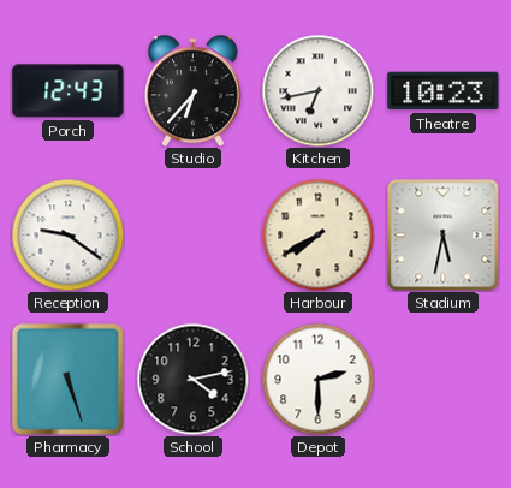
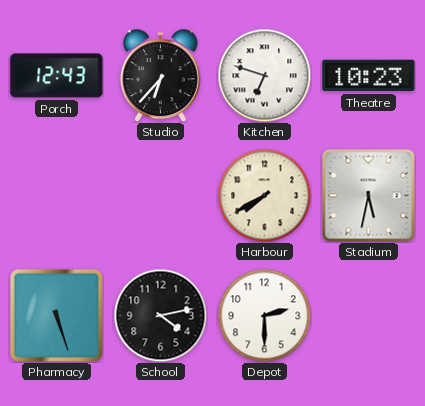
Kitchen: 6:43 -> 6:48 (264, 75)
Reception: 9:21 -> none (67, 234)
